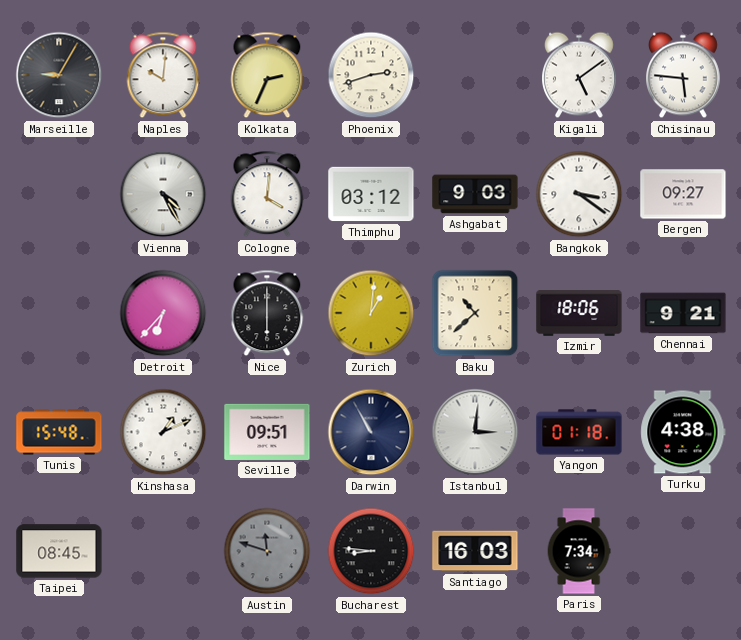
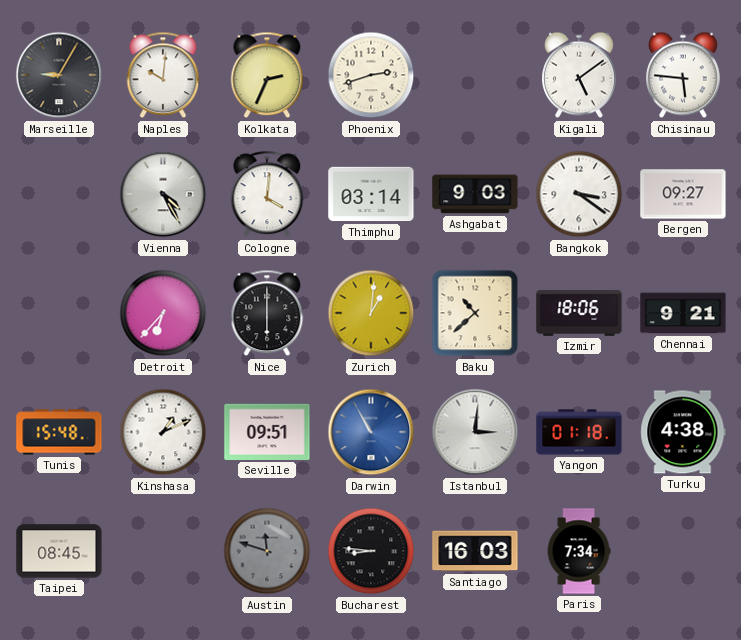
Thimphu: 03:12 -> 03:14 (371, 194)
Darwin dial: navy -> blue (371, 432)
